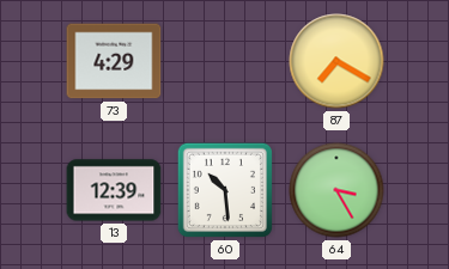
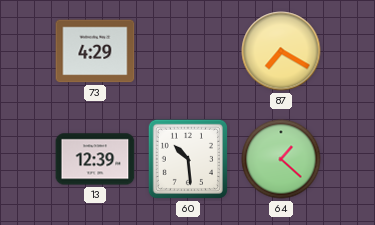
64: 3:25 -> 1:22 (281, 159)
